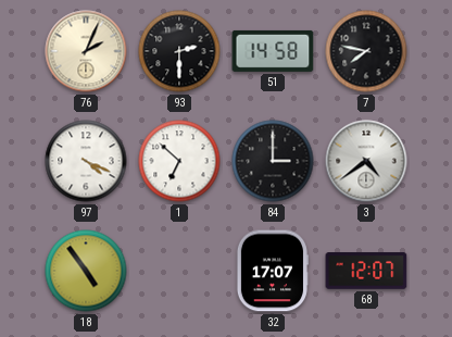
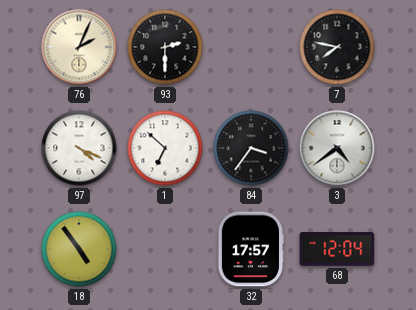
51: 14:58 -> none (273, 51)
84: 3:00 -> 3:36 (251, 148)
32: 17:07 -> 17:57 (250, 249)
68: 12:07 -> 12:04 (337, 249)
